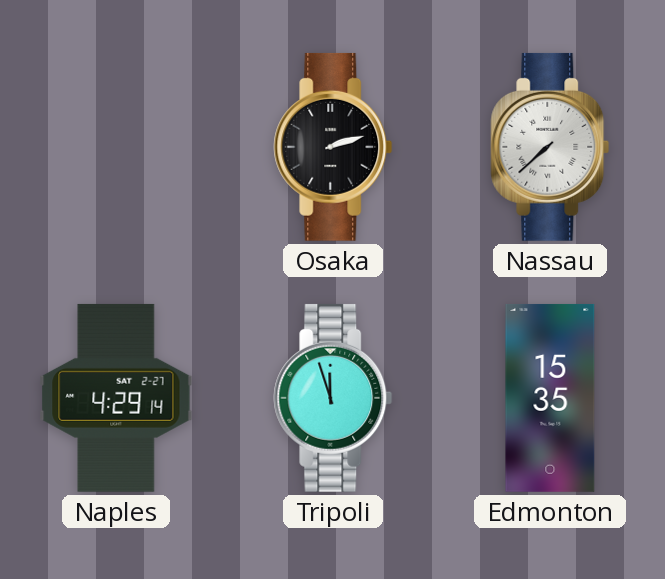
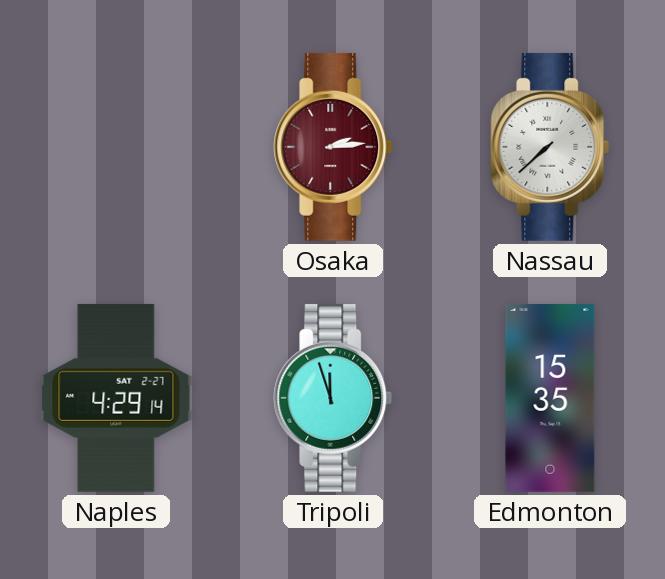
Osaka: 2:12 -> 2:14 (333, 147)
Osaka dial: black -> burgundy (333, 147)
